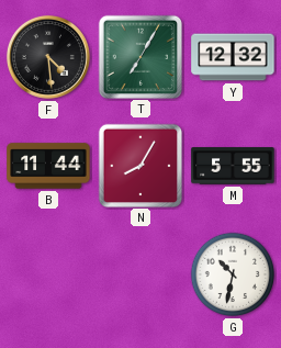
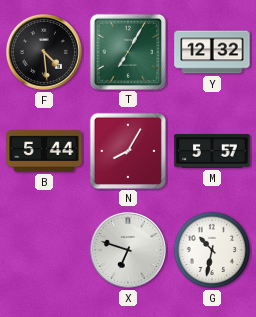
B: 11:44 -> 5:44 (44, 151)
M: 5:55 -> 5:57 (212, 151)
X: none -> 6:48 (128, 250)
